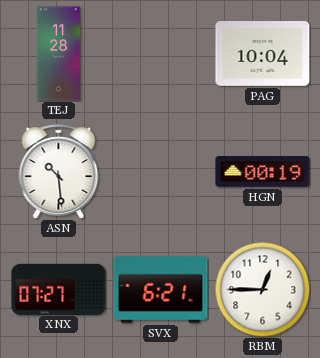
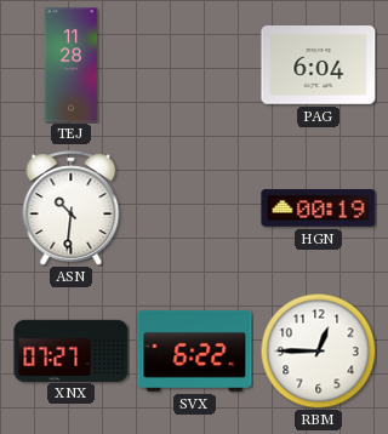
PAG: 10:04 -> 6:04 (319, 65)
ASN: 10:29 -> 10:31 (72, 209)
SVX: 6:21 -> 6:22 (195, 350)
